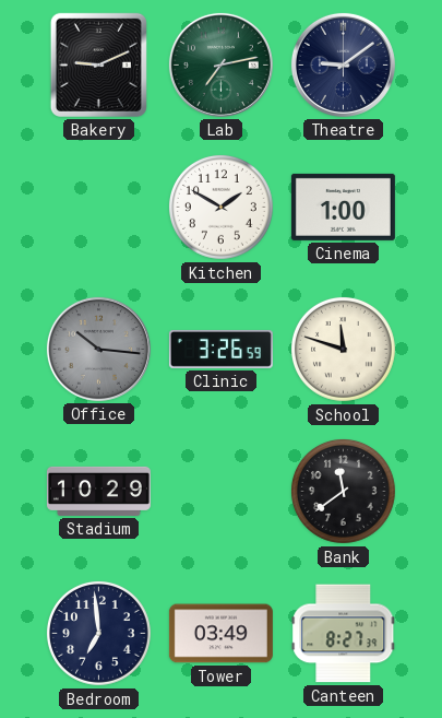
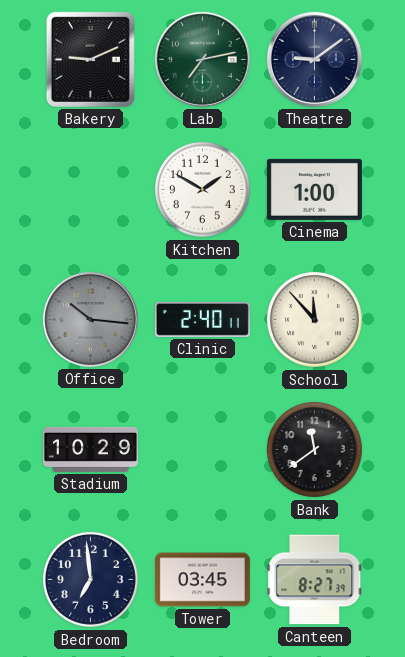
Clinic: 3:26 -> 2:40 (202, 319)
School: 11:48 -> 11:53 (314, 319)
Tower: 03:49 -> 03:45 (202, 580)
